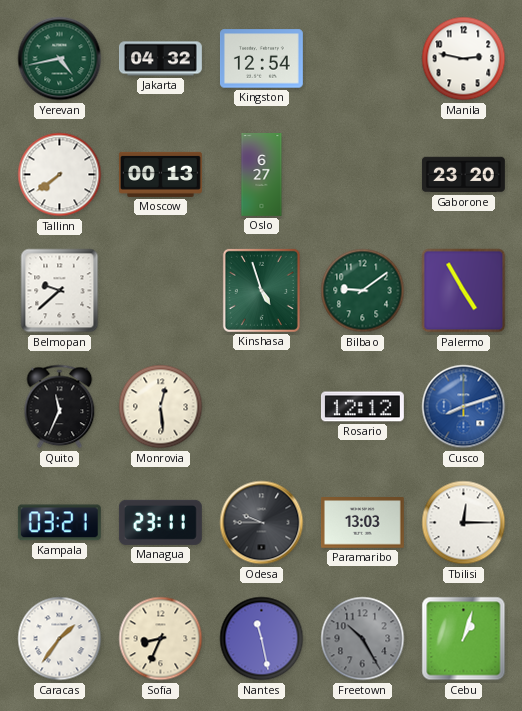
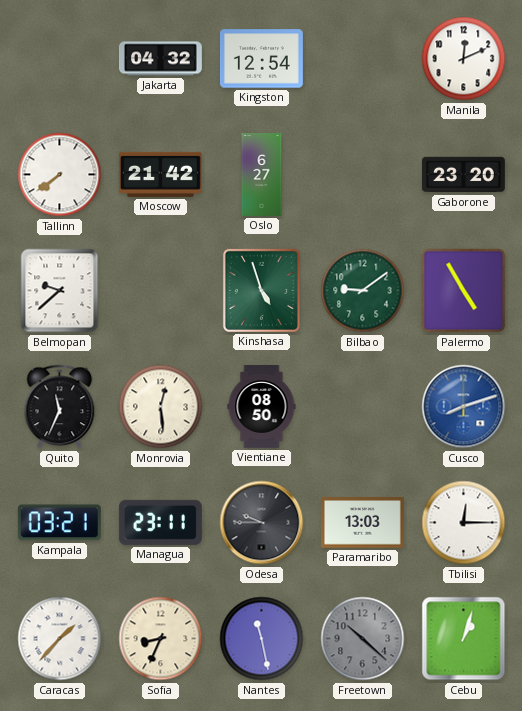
Yerevan: 4:43 -> none (60, 59)
Manila: 2:47 -> 12:11 (464, 59)
Moscow: 00:13 -> 21:42 (160, 174)
Vientiane: none -> 08:50 (262, 407)
Rosario: 12:12 -> none (362, 407)
Caracas: 1:36 -> 1:37 (60, 639)
Freetown: 10:25 -> 10:22 (363, 639)
